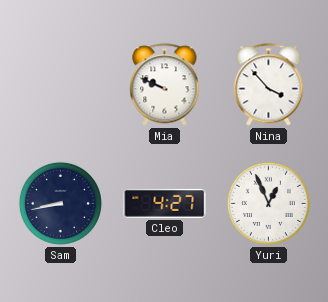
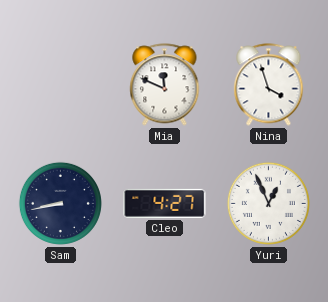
Mia: 9:49 -> 11:49 (165, 85)
Nina: 3:53 -> 3:57 (269, 85)
